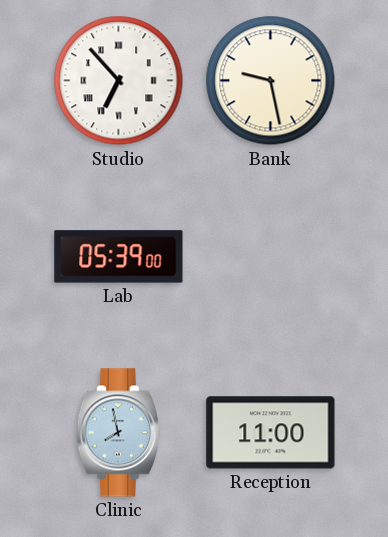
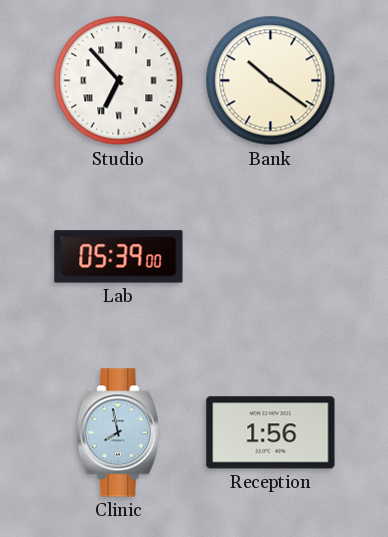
Bank: 9:28 -> 10:21 (271, 81)
Reception: 11:00 -> 1:56 (271, 433)
